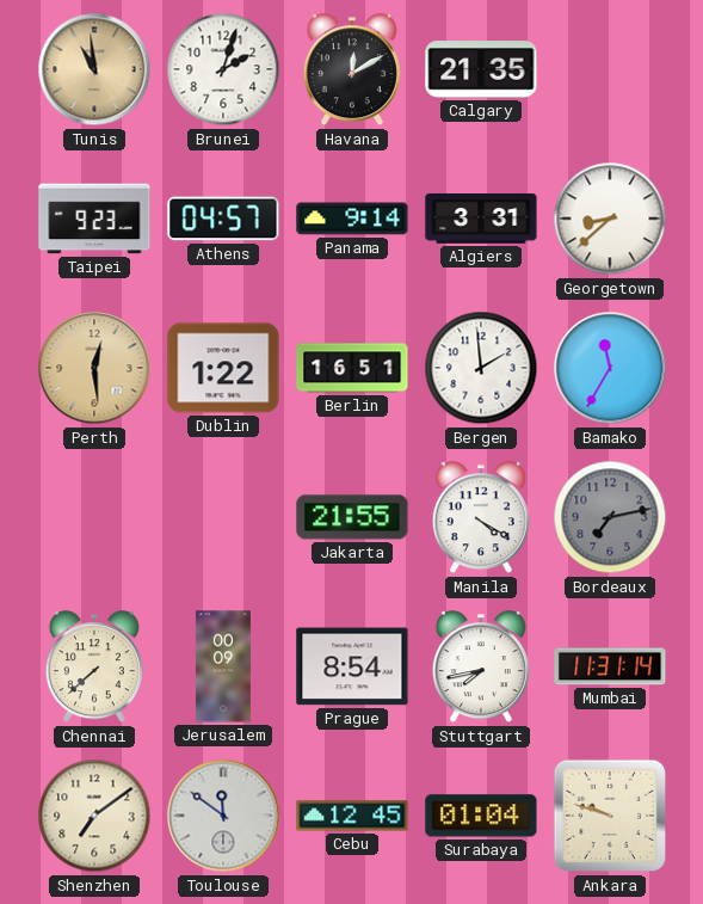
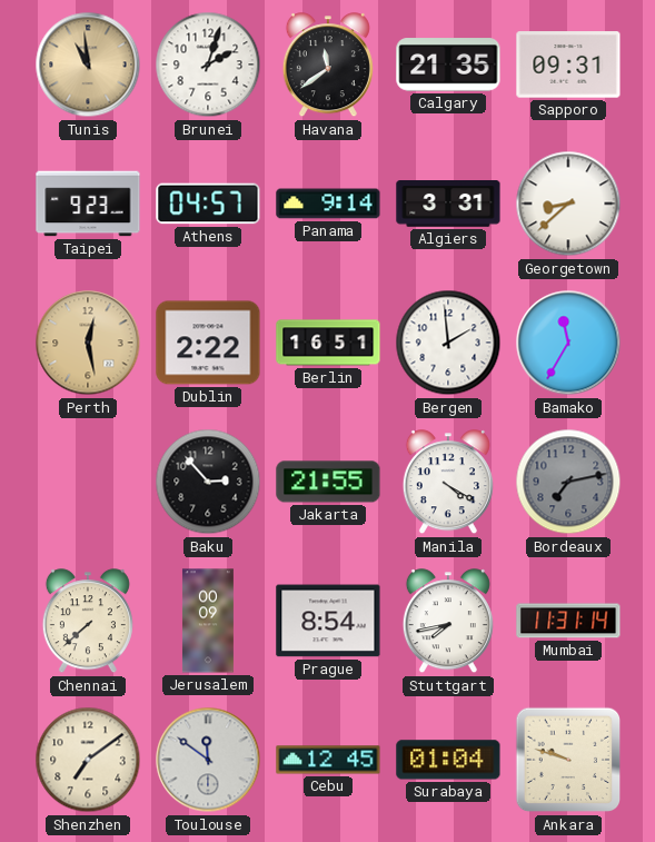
Havana: 12:10 -> 11:39 (328, 66)
Sapporo: none -> 09:31 (568, 65)
Perth: 12:29 -> 12:28 (88, 343)
Dublin: 1:22 -> 2:22 (208, 343)
Baku: none -> 2:53 (208, 482)
